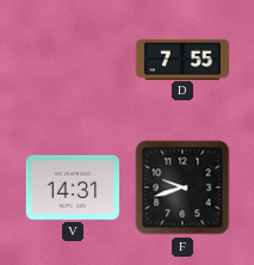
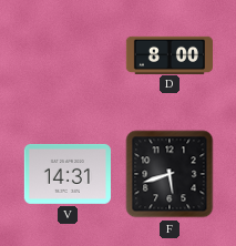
D: 7:55 -> 8:00 (168, 54)
F: 9:42 -> 5:42 (170, 174)
